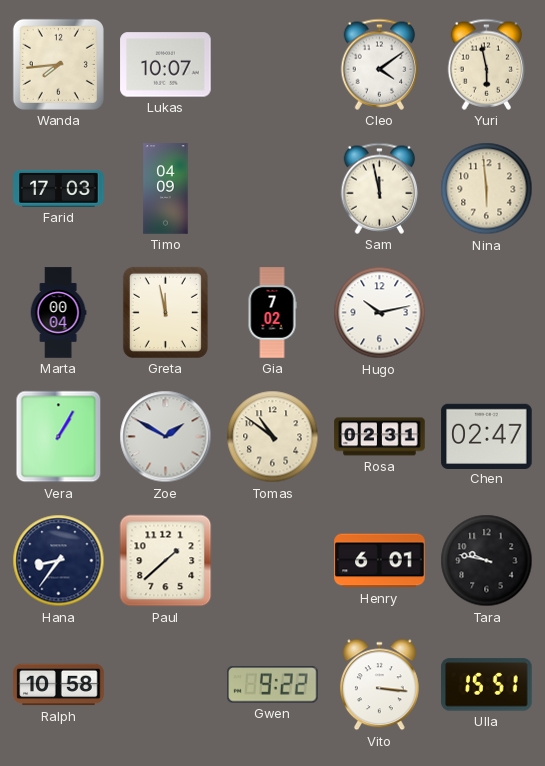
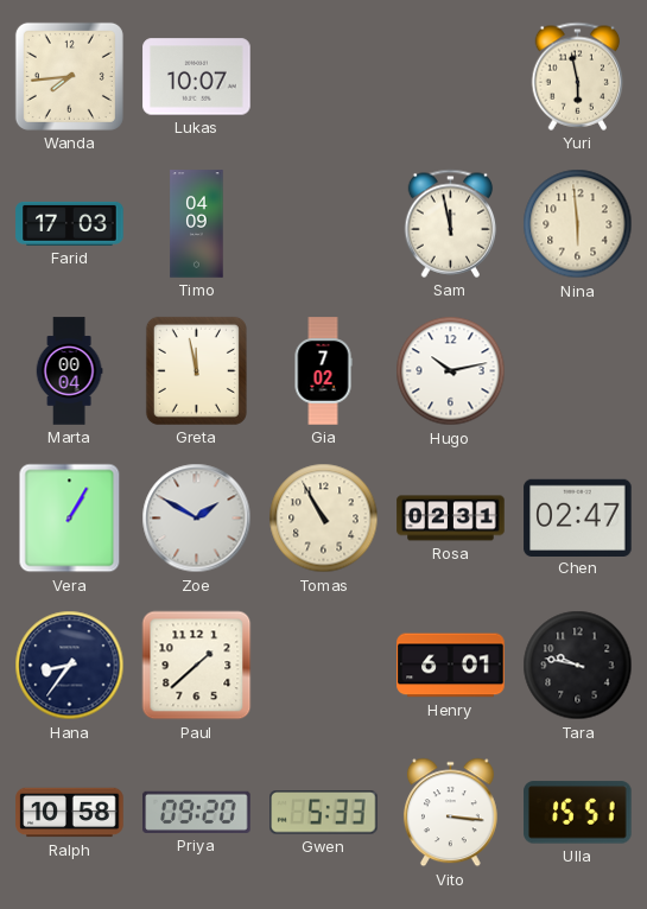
Cleo: 4:09 -> none (380, 64)
Tomas: 10:51 -> 10:55 (324, 519)
Priya: none -> 09:20 (197, 812)
Gwen: 9:22 -> 5:33 (324, 813)
